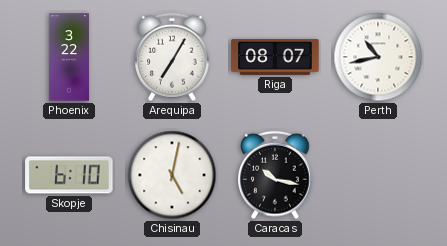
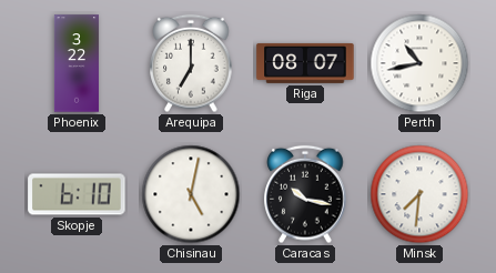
Arequipa: 7:05 -> 7:00 (191, 63)
Minsk: none -> 7:31 (419, 194)
